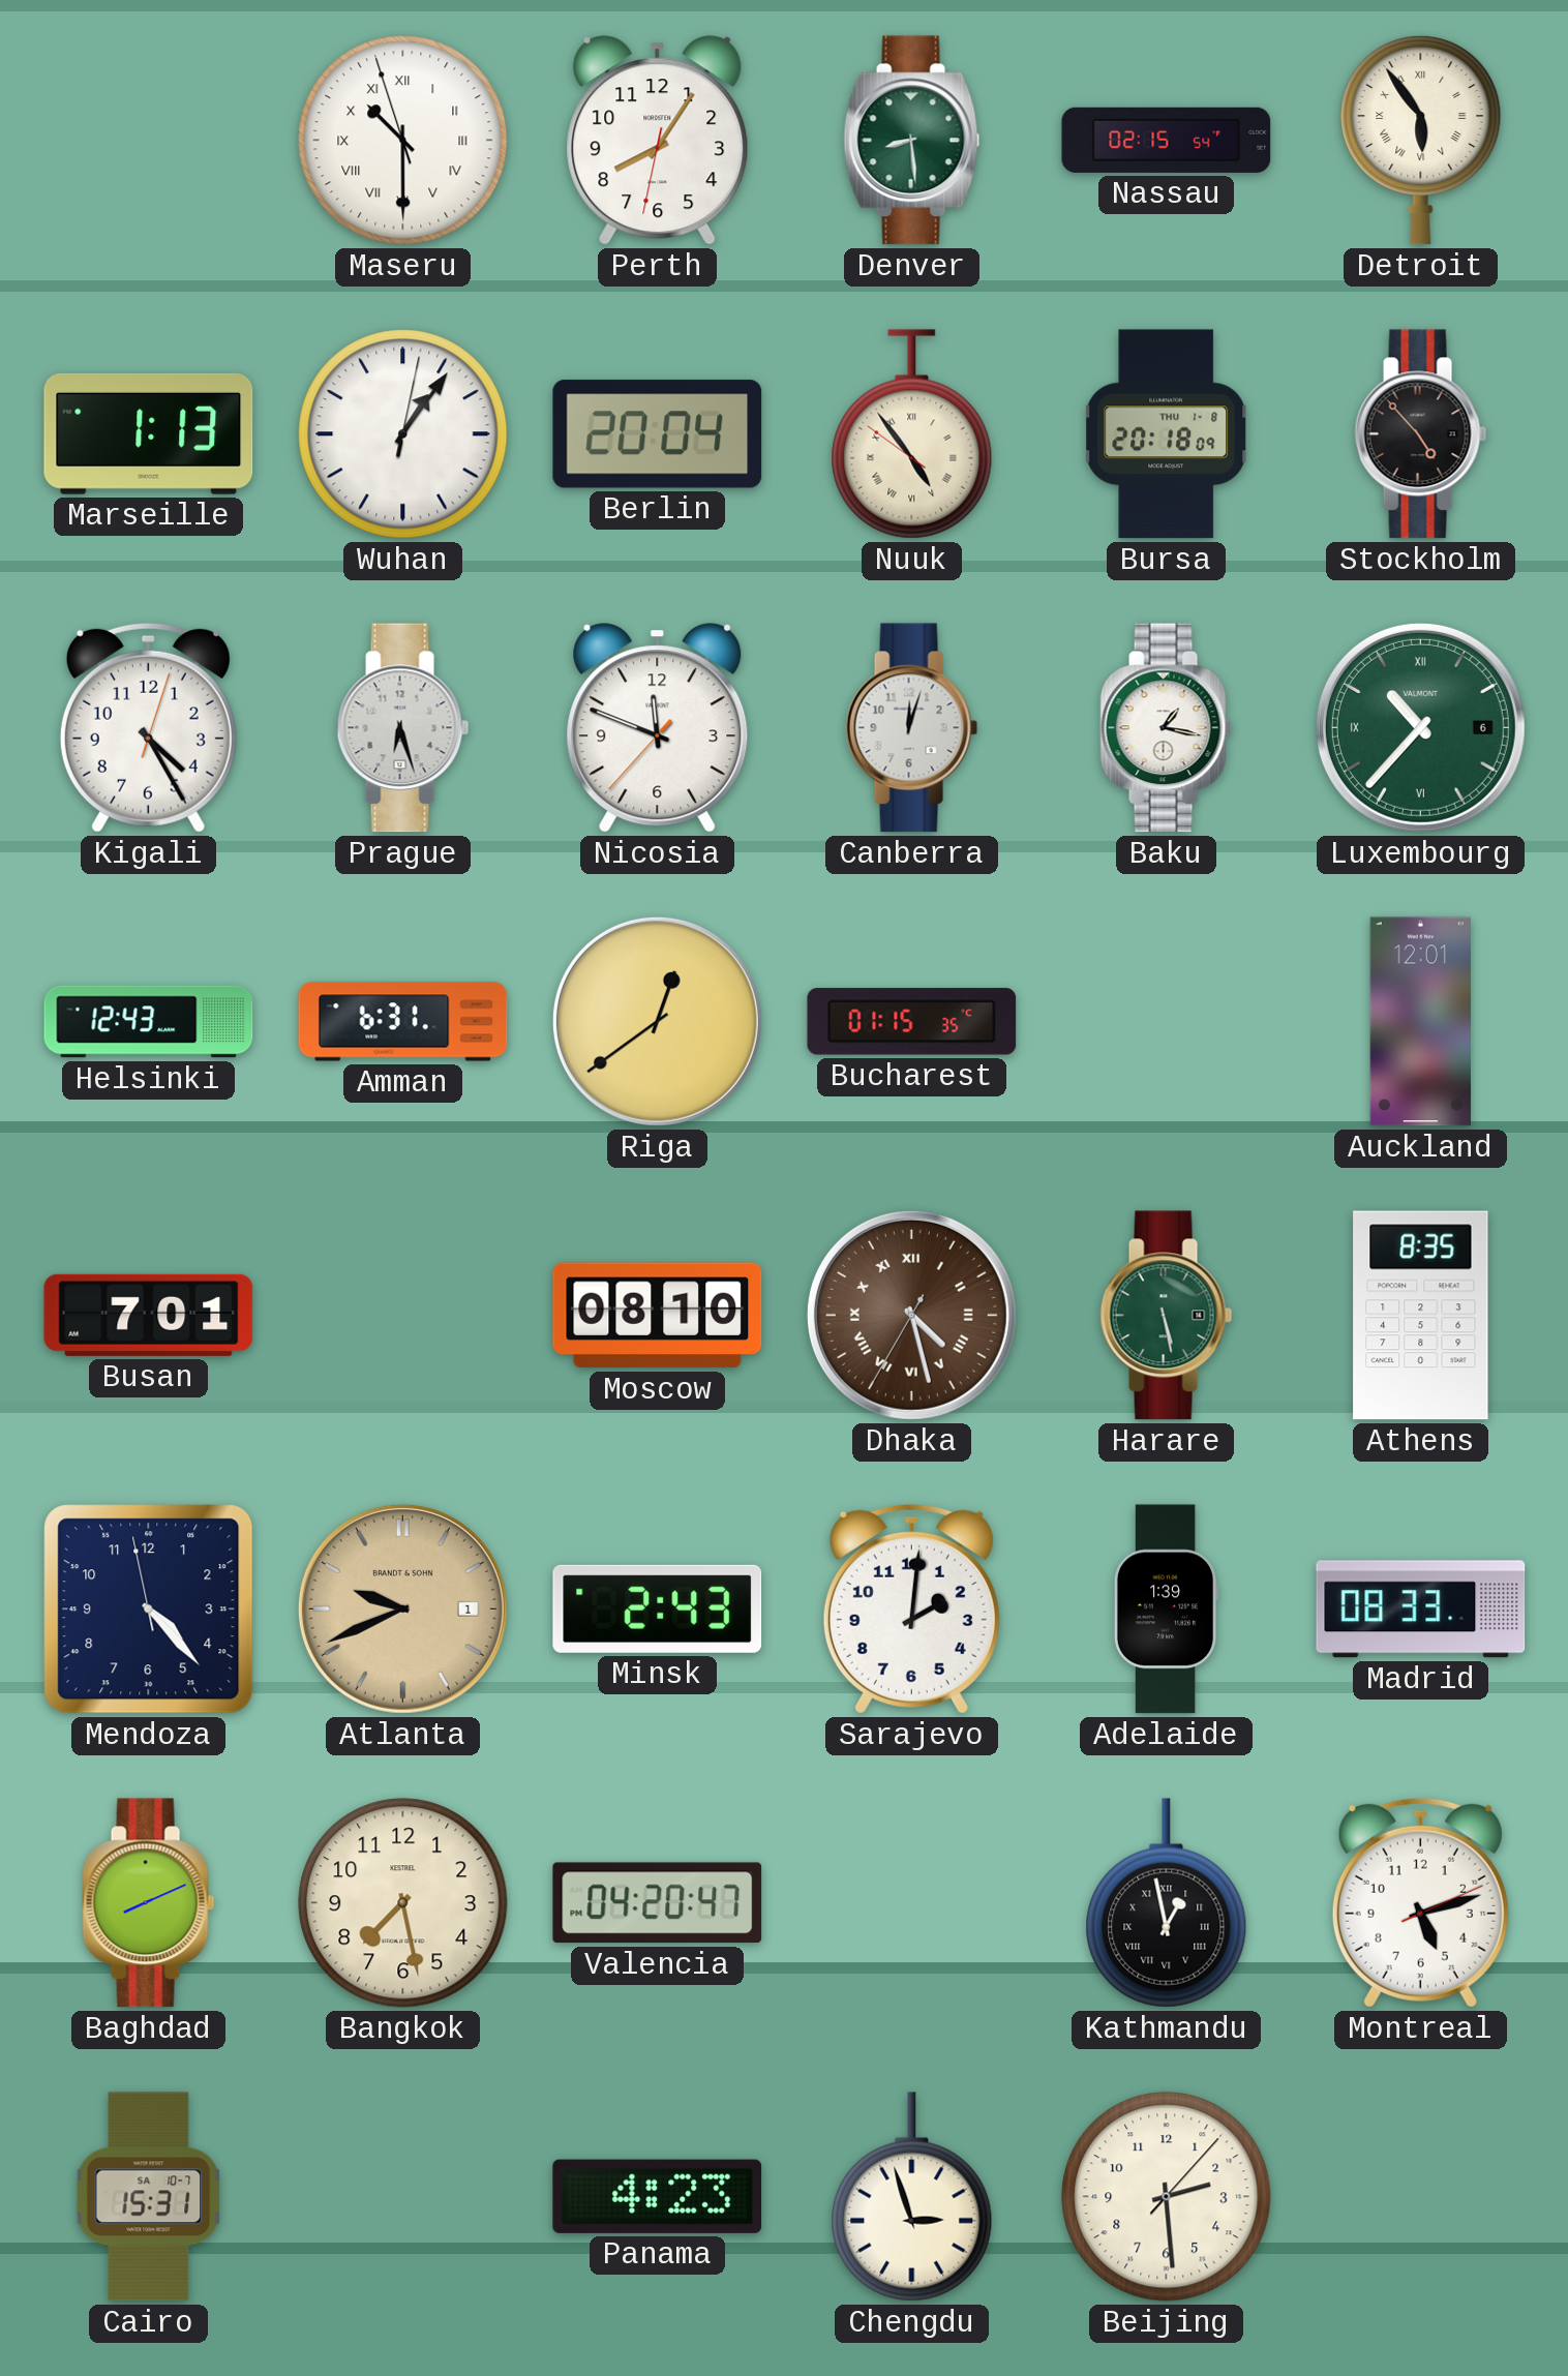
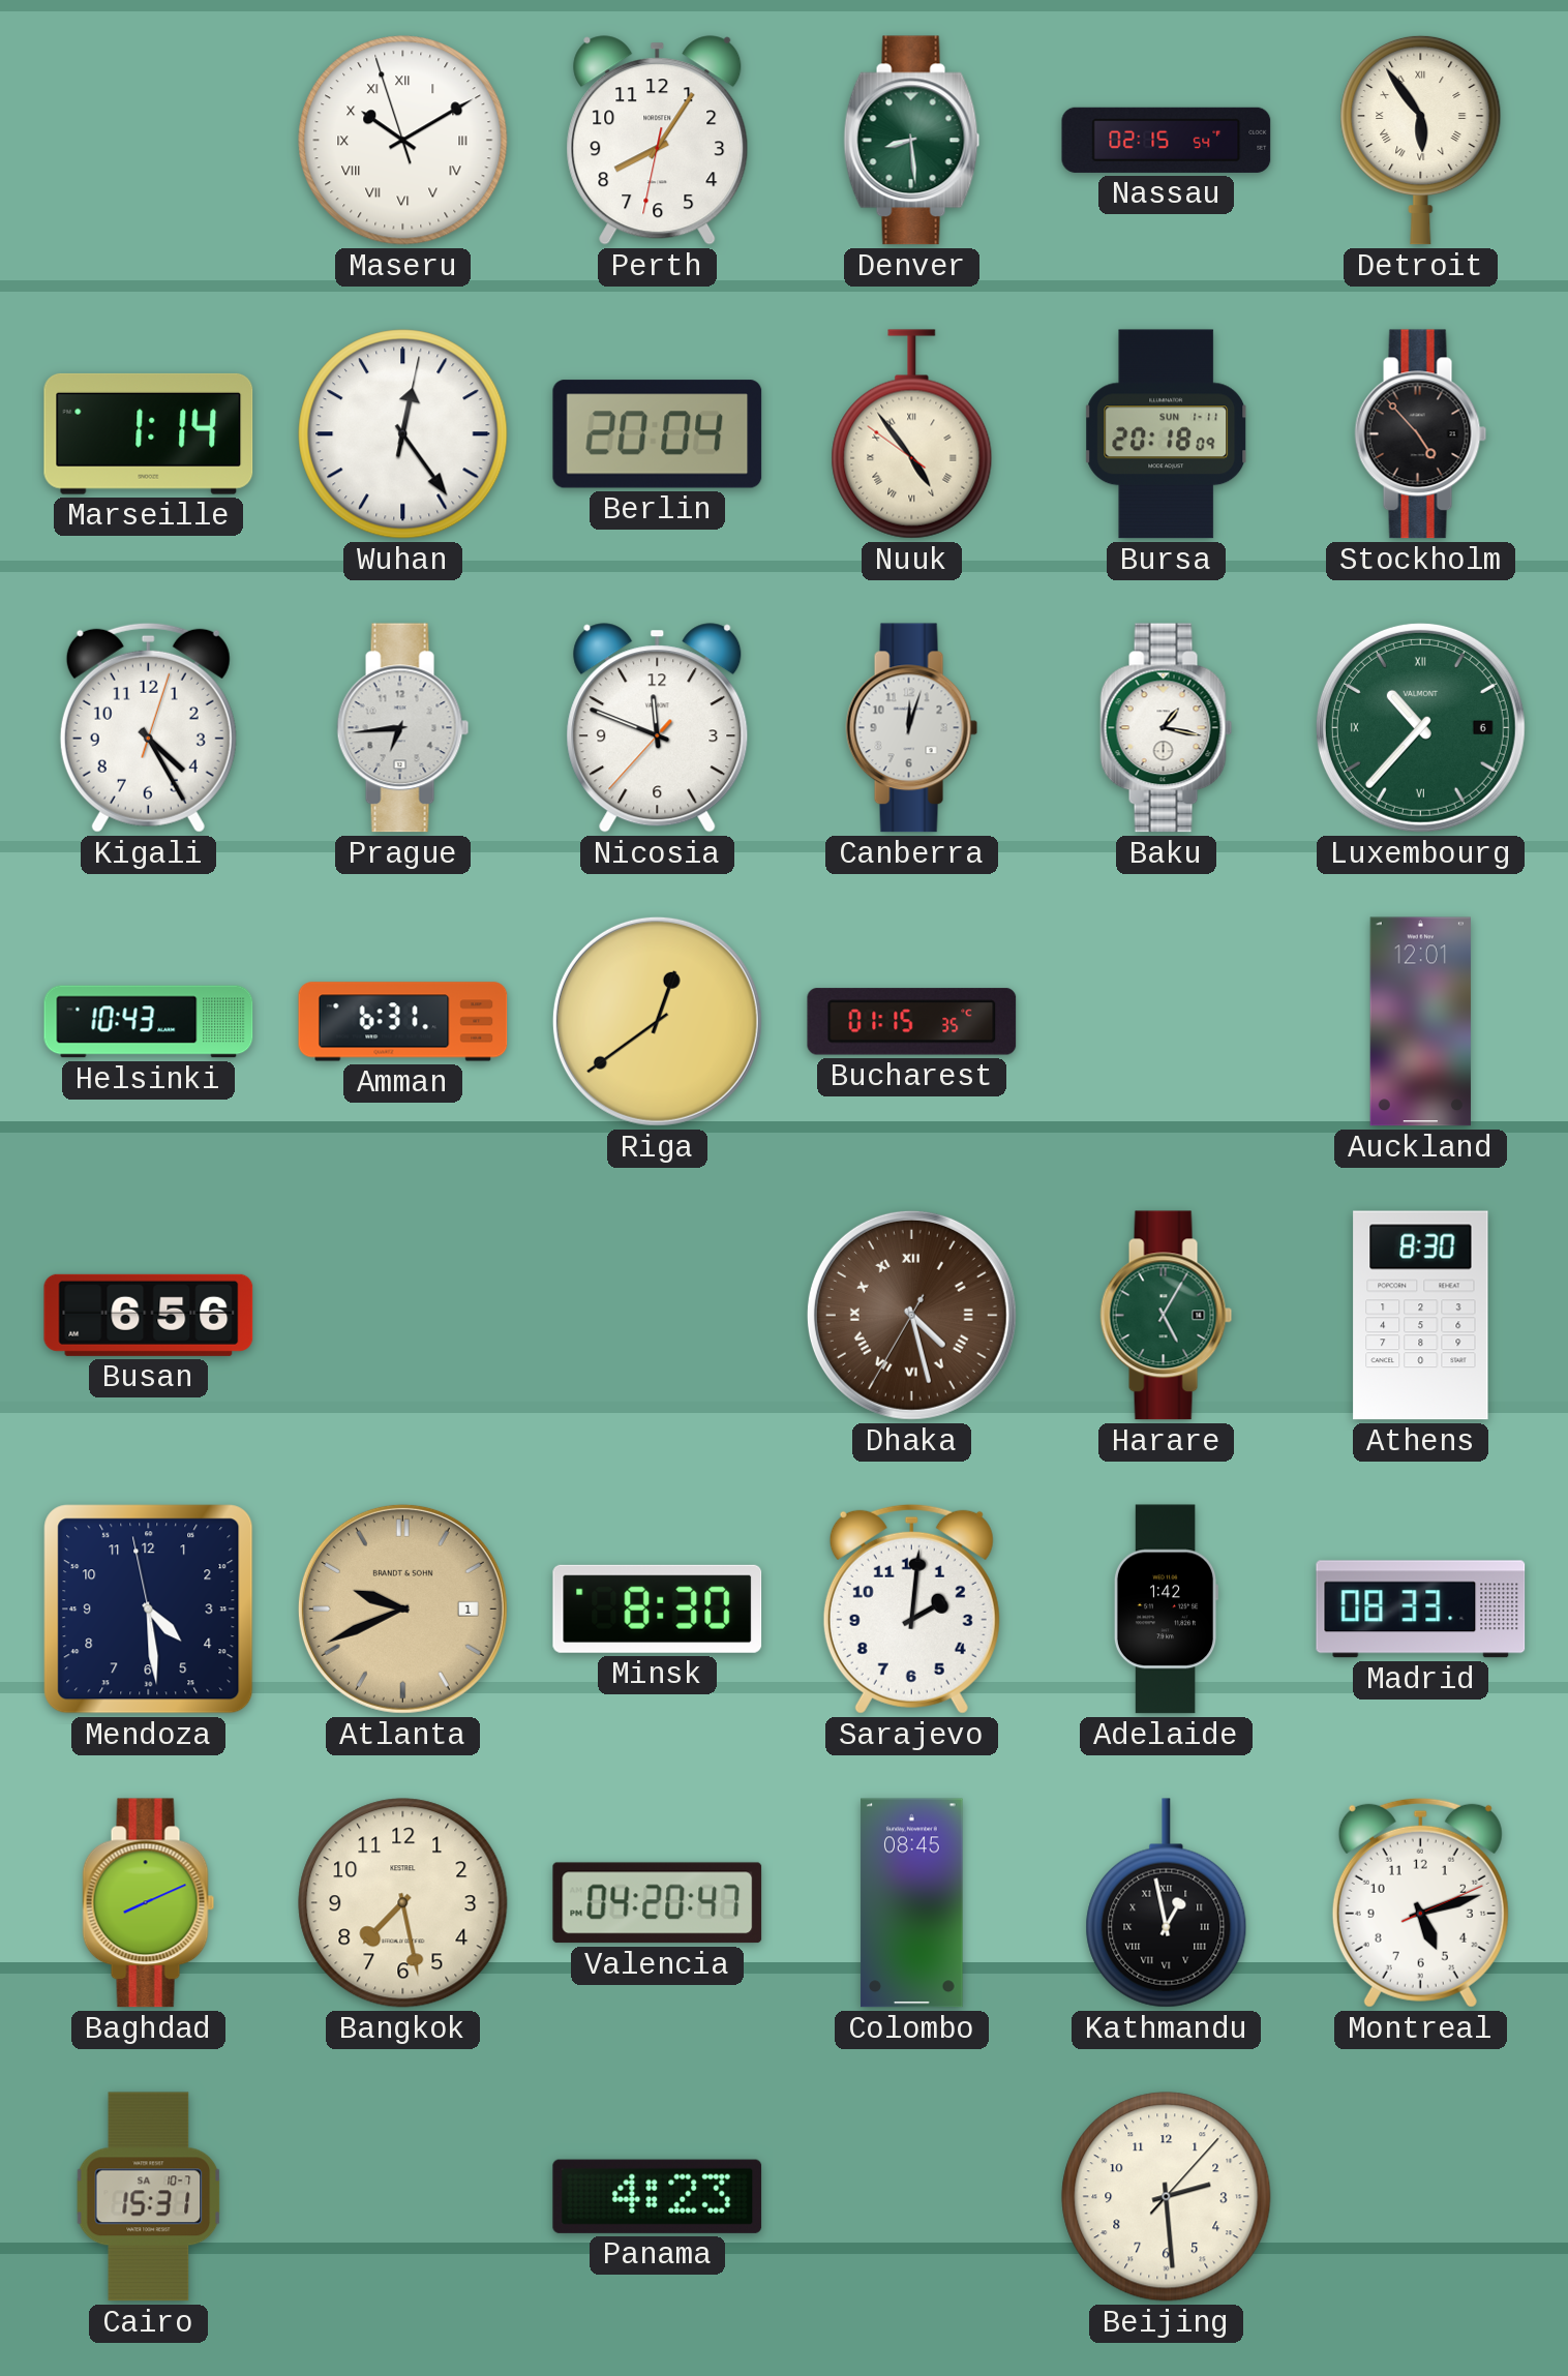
Maseru: 10:29 -> 10:09 (403, 141)
Marseille: 1:13 -> 1:14 (149, 433)
Wuhan: 1:06 -> 12:24 (403, 434)
Bursa date: THU 1-8 -> SUN 1-11 (1167, 434)
Prague: 6:27 -> 6:44 (403, 728)
Helsinki: 12:43 -> 10:43 (149, 1022)
Busan: 7:01 -> 6:56 (149, 1315)
Moscow: 08:10 -> none (658, 1316)
Harare: 5:28 -> 5:05 (1167, 1316)
Athens: 8:35 -> 8:30 (1421, 1316)
Mendoza: 4:22 -> 4:28 (149, 1610)
Minsk: 2:43 -> 8:30 (658, 1608)
Adelaide: 1:39 -> 1:42 (1165, 1610)
Colombo: none -> 08:45 (912, 1903)
Chengdu: 2:57 -> none (912, 2197)
